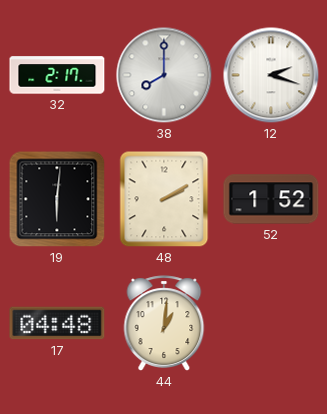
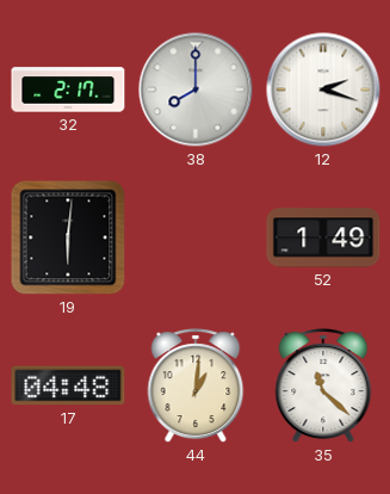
48: 2:10 -> none (164, 199)
52: 1:52 -> 1:49 (323, 237)
35: none -> 11:22 (323, 385)
